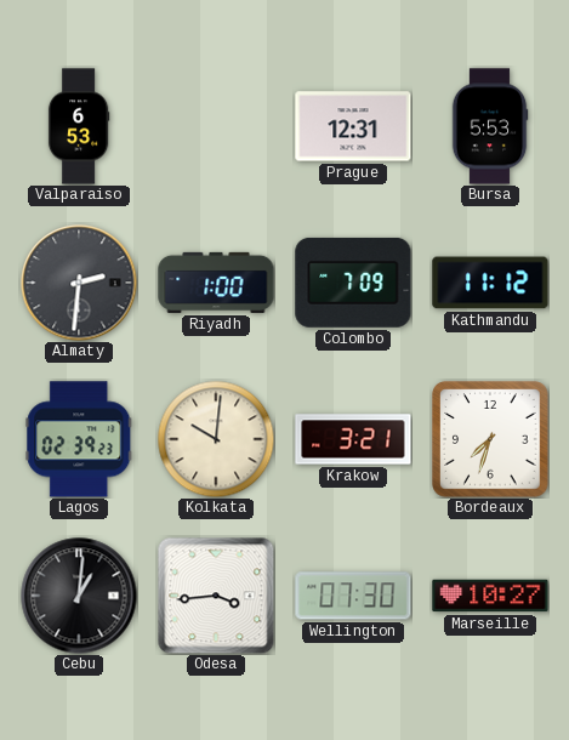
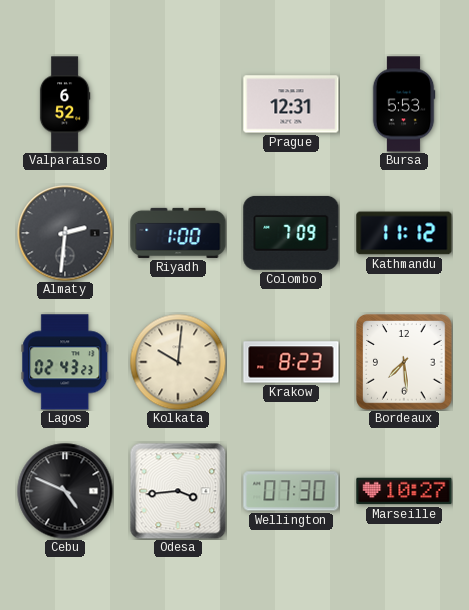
Valparaiso: 6:53 -> 6:52 (65, 104)
Lagos: 02:39 -> 02:43 (65, 362)
Krakow: 3:21 -> 8:23 (291, 362)
Bordeaux: 7:33 -> 7:29 (404, 362)
Cebu: 1:01 -> 4:49 (65, 491)
